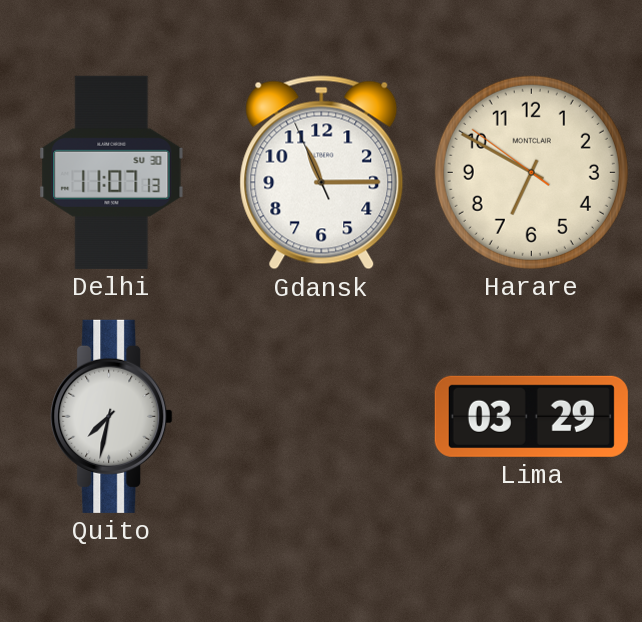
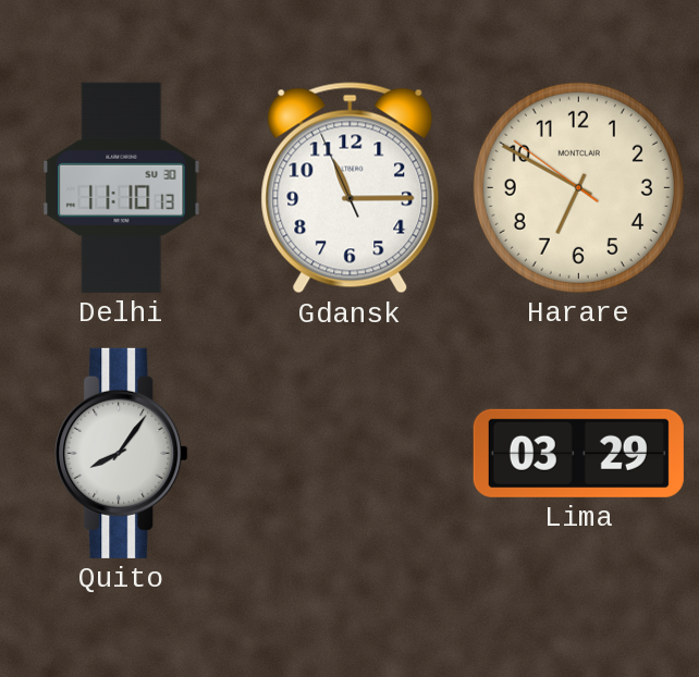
Delhi: 11:07 -> 11:10 (122, 187)
Quito: 7:32 -> 8:06 (122, 453)
